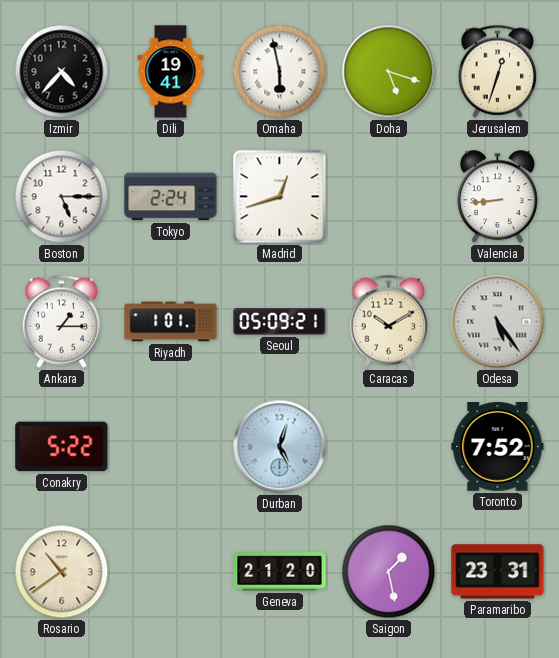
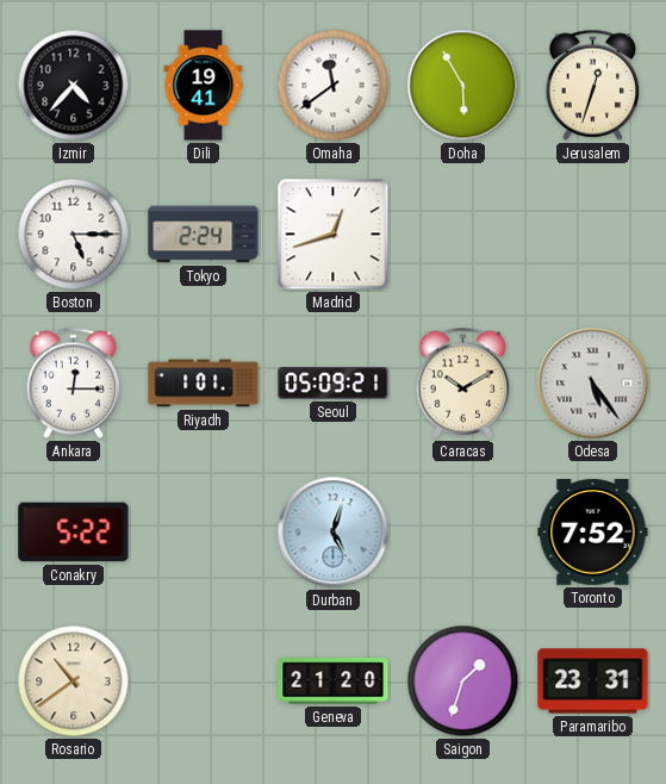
Omaha: 5:58 -> 11:39 (334, 86)
Doha: 5:18 -> 5:55 (463, 86)
Valencia: 8:44 -> none (497, 197)
Ankara: 1:15 -> 12:15 (74, 382)
Saigon: 1:28 -> 1:33 (463, 682)
